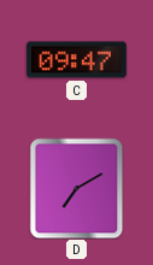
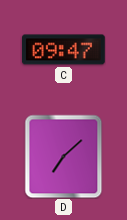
D: 7:10 -> 7:08 (64, 156)
